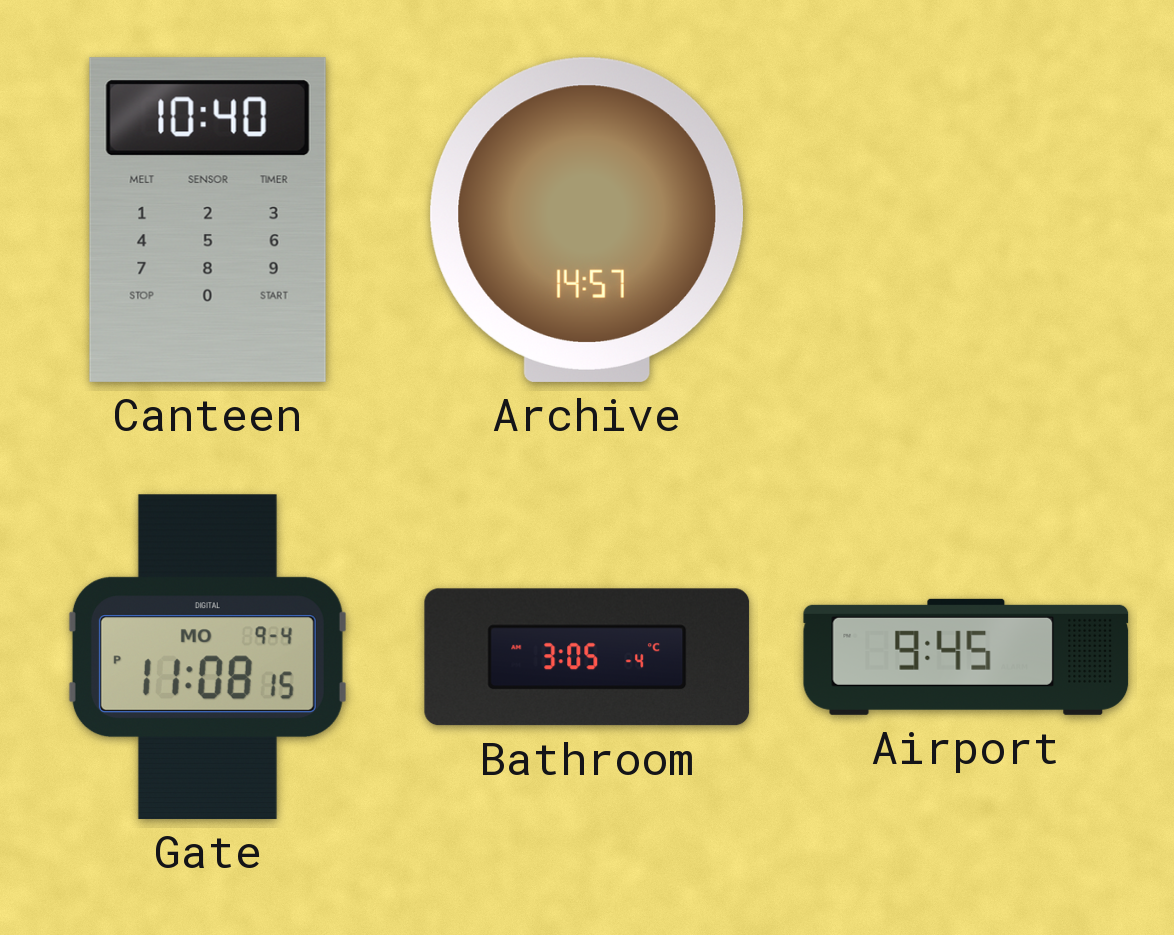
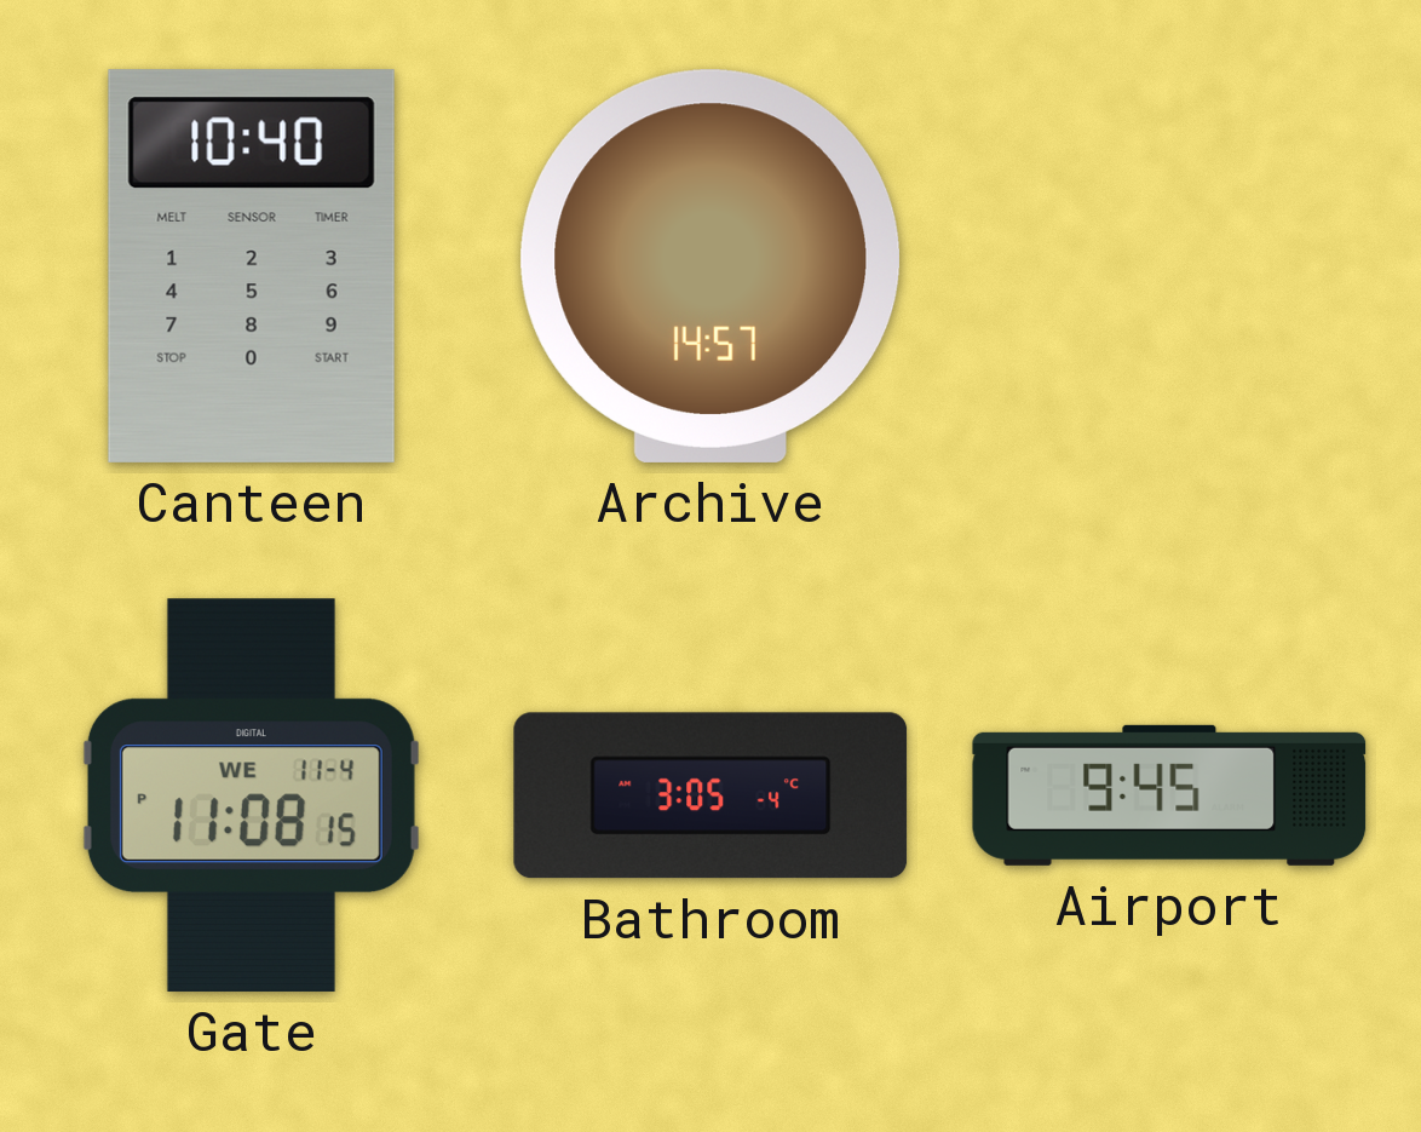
Gate date: MO 9-4 -> WE 11-4 (251, 795)
